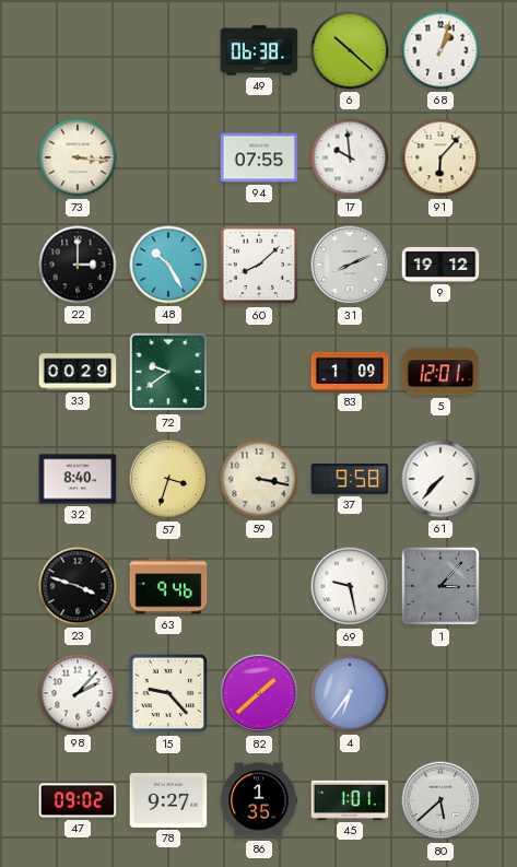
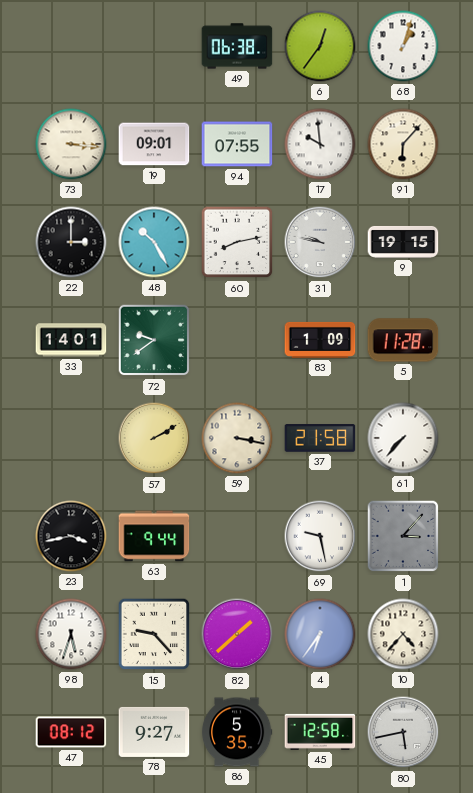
6: 10:22 -> 12:36 (320, 46)
19: none -> 09:01 (154, 144)
60: 8:08 -> 8:13 (237, 242)
31: 8:11 -> 9:47 (320, 242)
9: 19:12 -> 19:15 (403, 242)
33: 00:29 -> 14:01 (71, 340)
5: 12:01 -> 11:28 (403, 340)
32: 8:40 -> none (78, 479)
57: 3:33 -> 2:10 (154, 438)
37: 9:58 -> 21:58 (320, 438)
23: 3:48 -> 3:43 (71, 536)
63: 9:46 -> 9:44 (154, 536)
98: 2:07 -> 5:33 (71, 634)
10: none -> 4:37 (403, 634)
47: 09:02 -> 08:12 (71, 732)
86: 1:35 -> 5:35 (237, 732)
45: 1:01 -> 12:58 (320, 732)
80: 5:38 -> 5:43 (403, 732)
